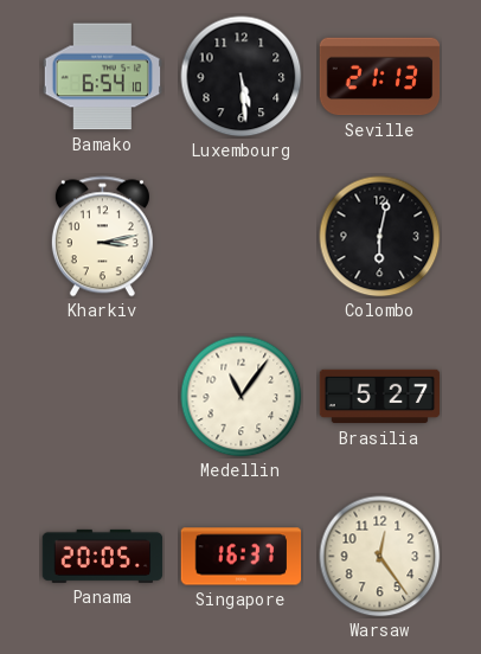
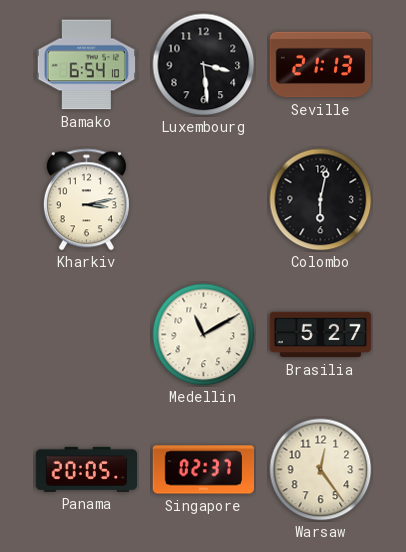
Luxembourg: 5:29 -> 3:29 (204, 65)
Medellin: 11:06 -> 11:10 (204, 335)
Singapore: 16:37 -> 02:37 (204, 470)
